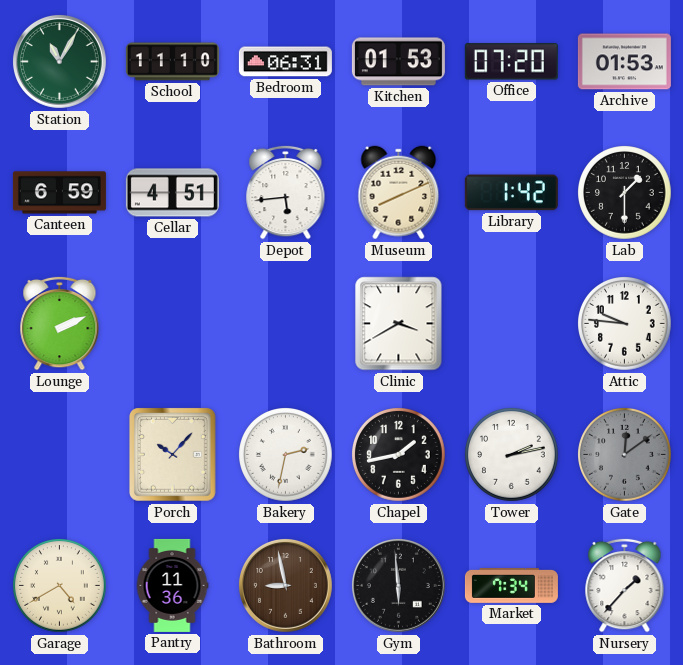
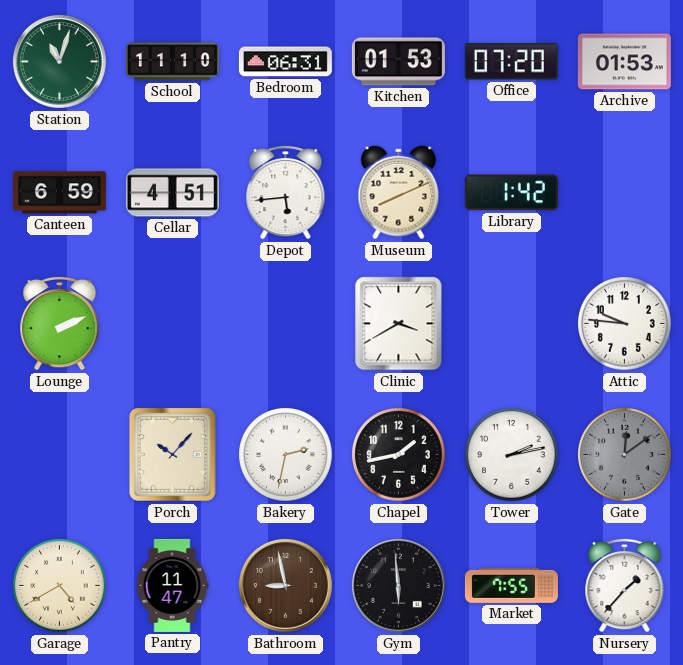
Station: 11:05 -> 11:03 (59, 61)
Lab: 1:30 -> none (625, 193)
Pantry: 11:36 -> 11:47 (172, 585)
Market: 7:34 -> 7:55 (511, 586)
